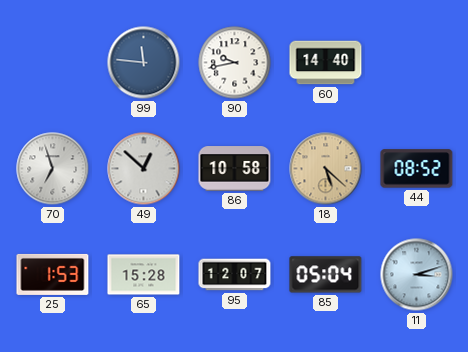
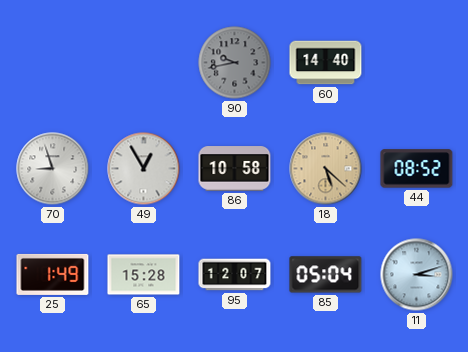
99: 11:46 -> none (144, 63)
90 dial: white -> grey (235, 63)
70: 6:57 -> 8:57 (53, 169)
49: 12:52 -> 12:55 (144, 169)
25: 1:53 -> 1:49 (53, 274)
